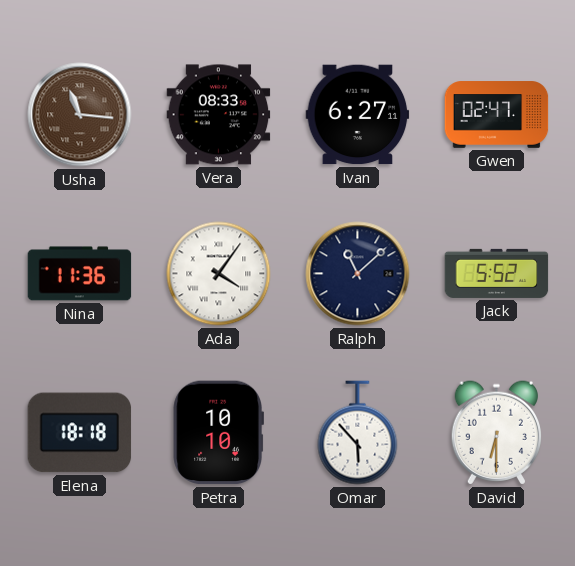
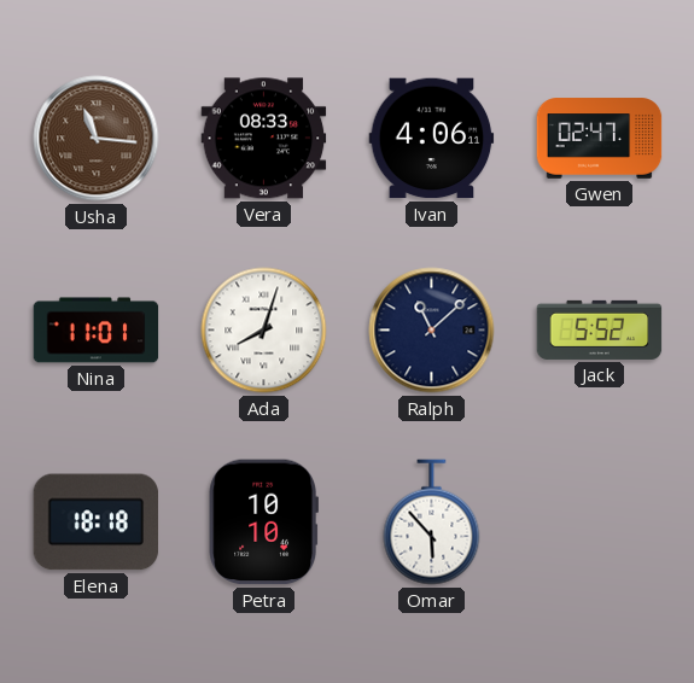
Ivan: 6:27 -> 4:06 (432, 139)
Nina: 11:36 -> 11:01 (97, 331)
Ada: 4:06 -> 8:03 (264, 331)
David: 6:30 -> none (496, 433)
